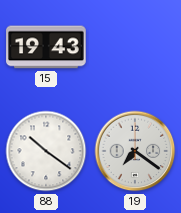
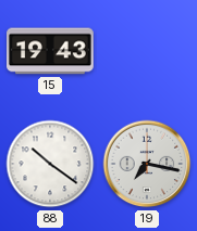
19: 7:21 -> 7:17 (147, 164)
